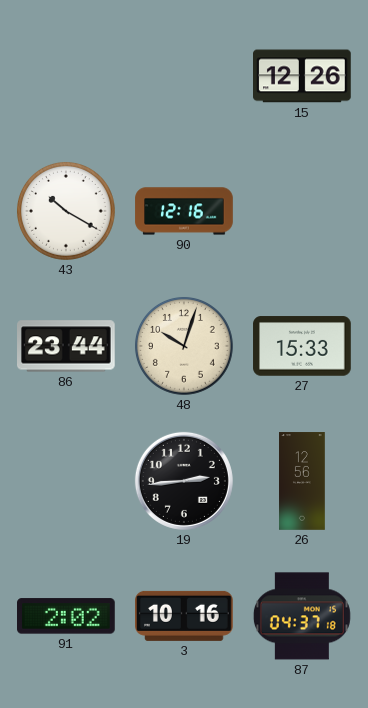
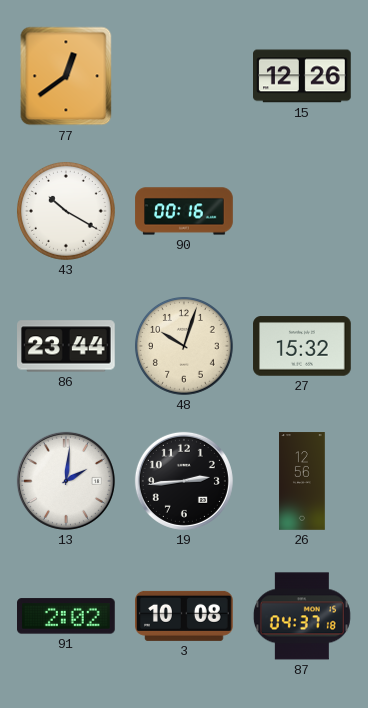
77: none -> 12:39 (66, 76)
90: 12:16 -> 00:16 (184, 211)
27: 15:33 -> 15:32 (302, 346)
13: none -> 2:01 (66, 481)
3: 10:16 -> 10:08 (184, 616)
